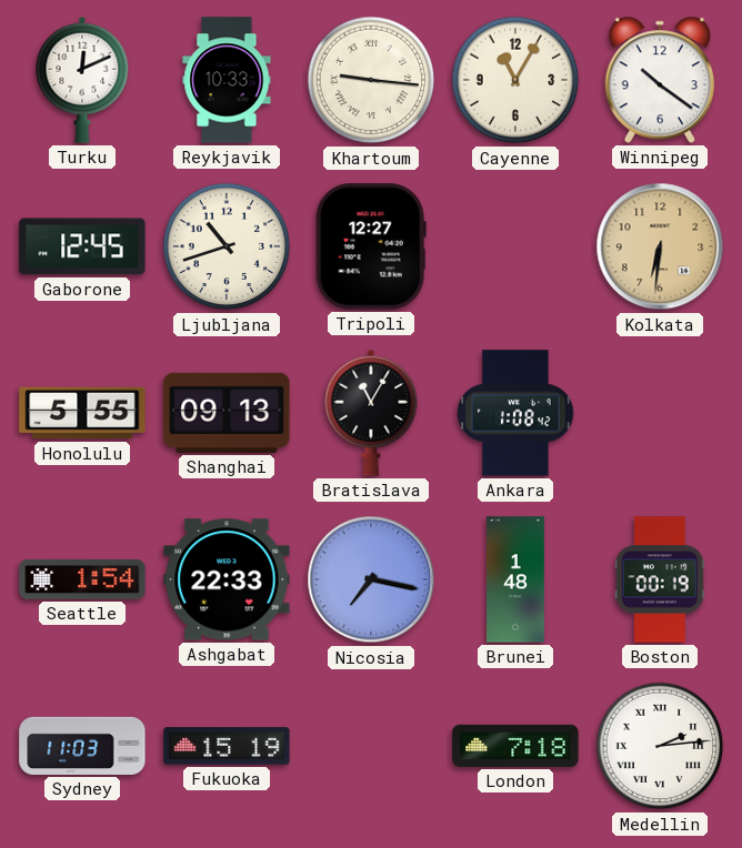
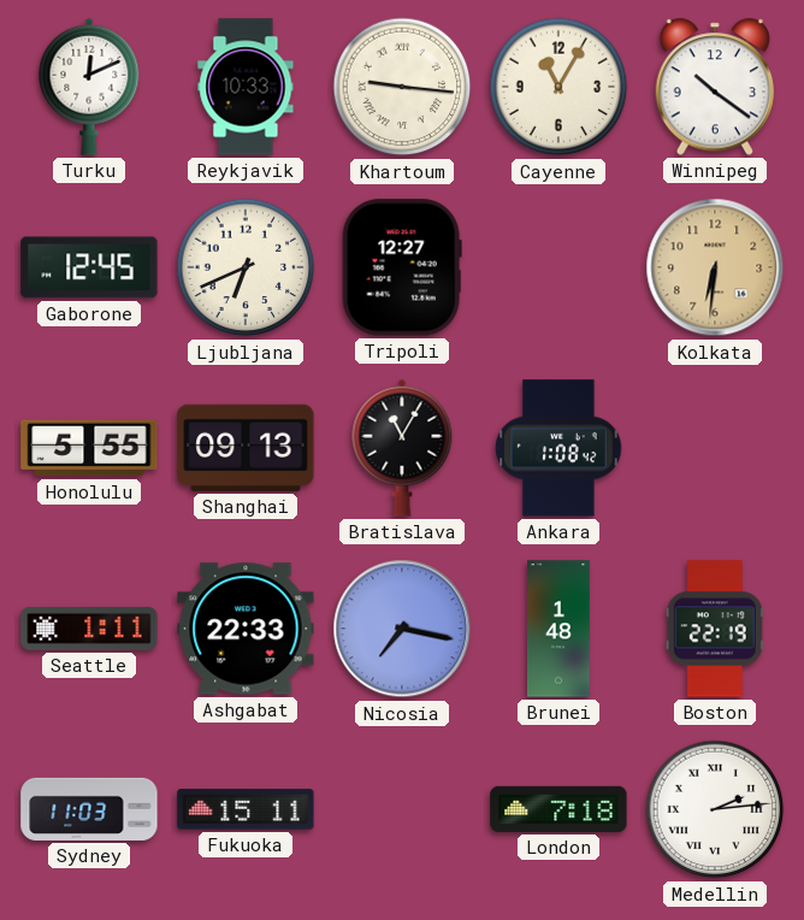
Ljubljana: 10:42 -> 6:41 (246, 267)
Seattle: 1:54 -> 1:11 (89, 629)
Boston: 00:19 -> 22:19 (715, 629)
Fukuoka: 15:19 -> 15:11 (246, 809)
